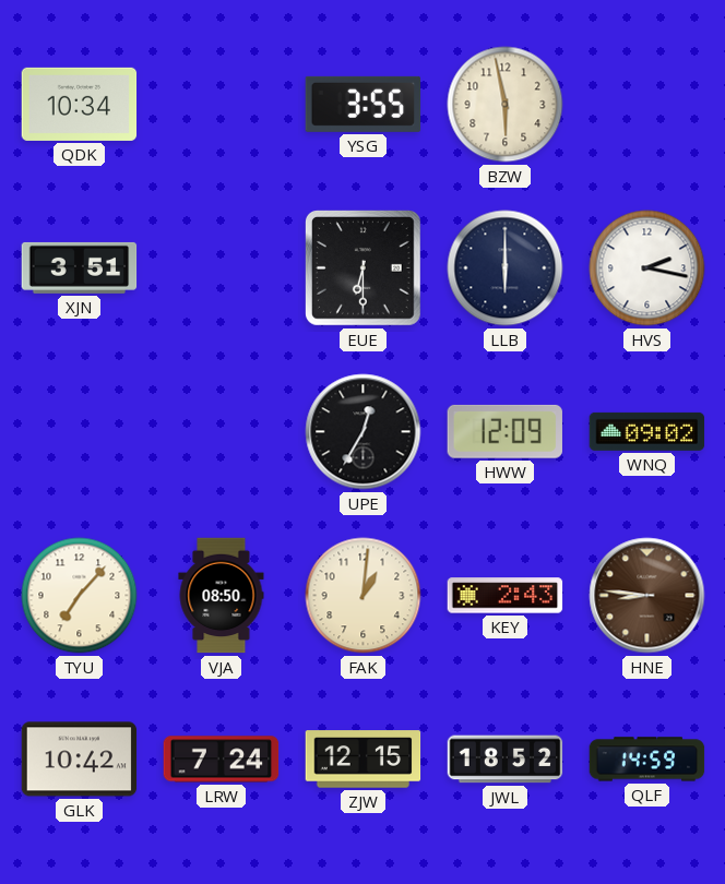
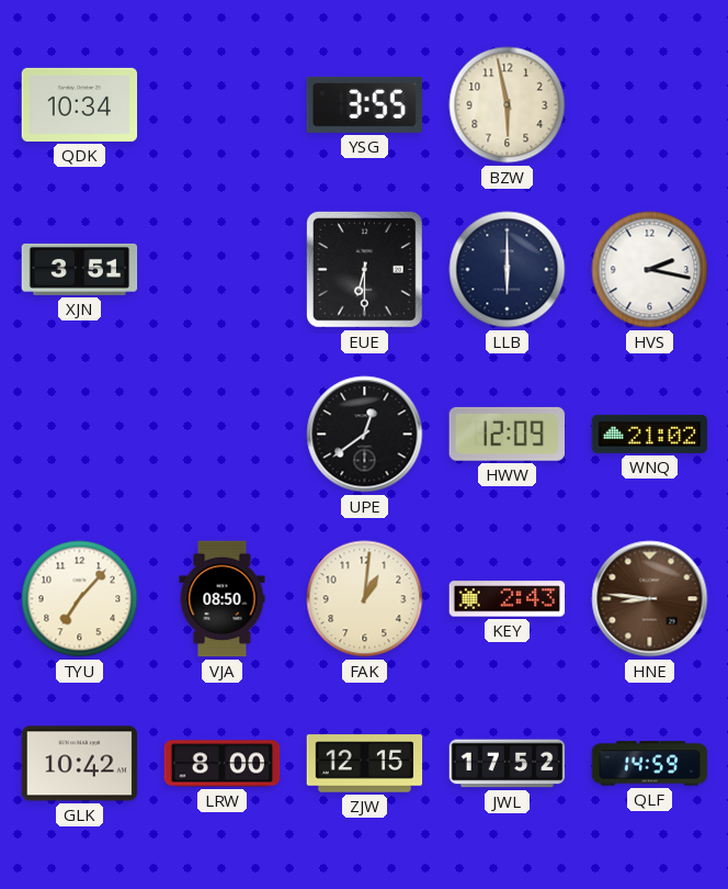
UPE: 12:35 -> 12:39 (365, 435)
WNQ: 09:02 -> 21:02 (650, 434)
LRW: 7:24 -> 8:00 (223, 764)
JWL: 18:52 -> 17:52 (508, 764)
